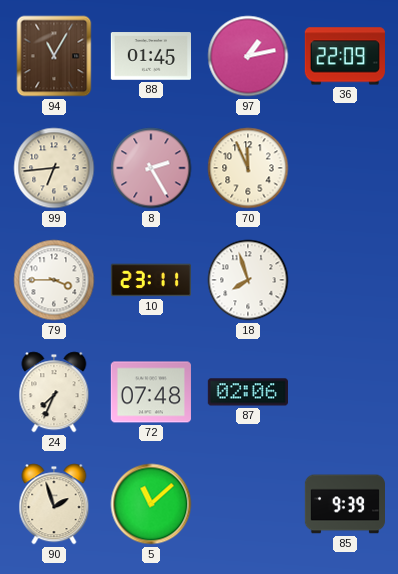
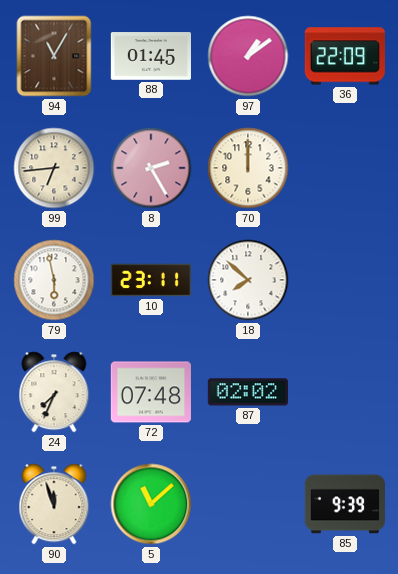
97: 1:13 -> 1:09 (248, 56)
70: 11:56 -> 12:00 (248, 168)
79: 3:45 -> 5:58 (54, 280)
18: 7:57 -> 7:52 (248, 280)
87: 02:06 -> 02:02 (248, 392)
90: 1:57 -> 11:57 (54, 504)
